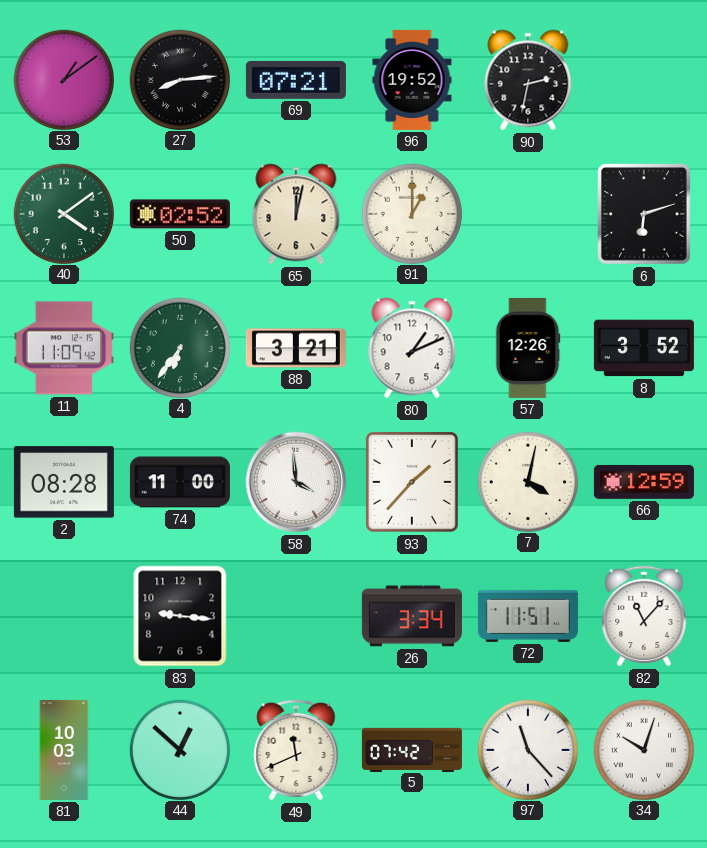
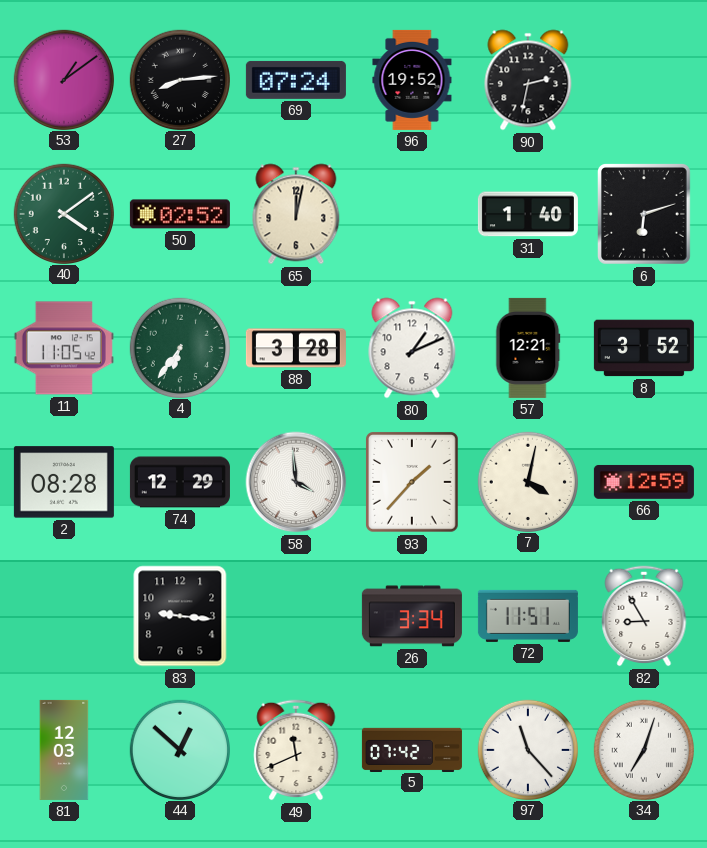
69: 07:21 -> 07:24 (296, 80)
91: 1:00 -> none (411, 213)
31: none -> 1:40 (528, 214)
11: 11:09 -> 11:05 (64, 348)
88: 3:21 -> 3:28 (296, 348)
57: 12:26 -> 12:21 (528, 348)
74: 11:00 -> 12:29 (180, 482)
82: 11:07 -> 8:55 (644, 616)
81: 10:03 -> 12:03 (64, 750)
34: 10:03 -> 7:03 (643, 749)
